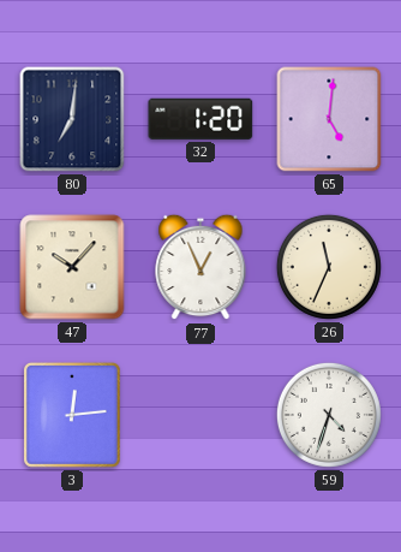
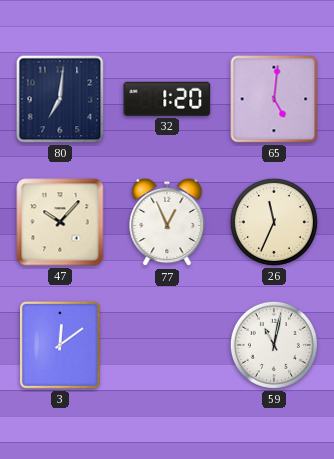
3: 12:14 -> 12:09 (60, 345)
59: 4:33 -> 11:02 (274, 345)
